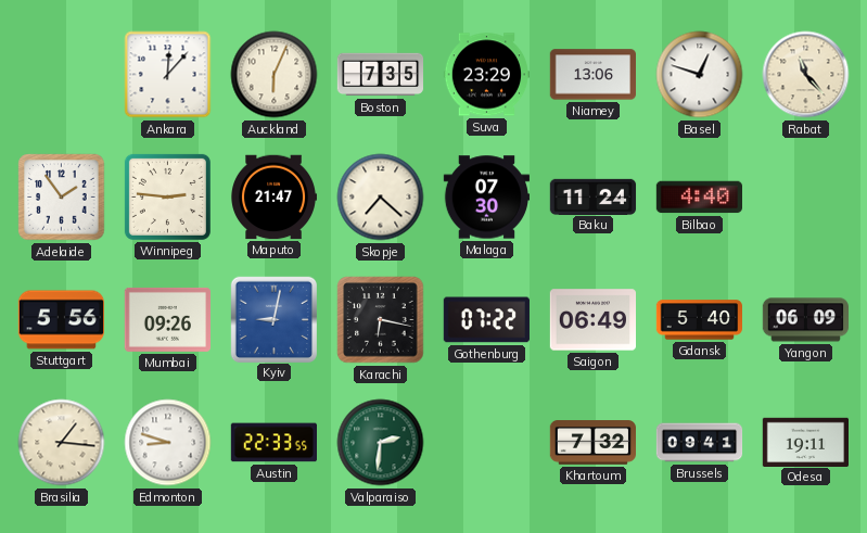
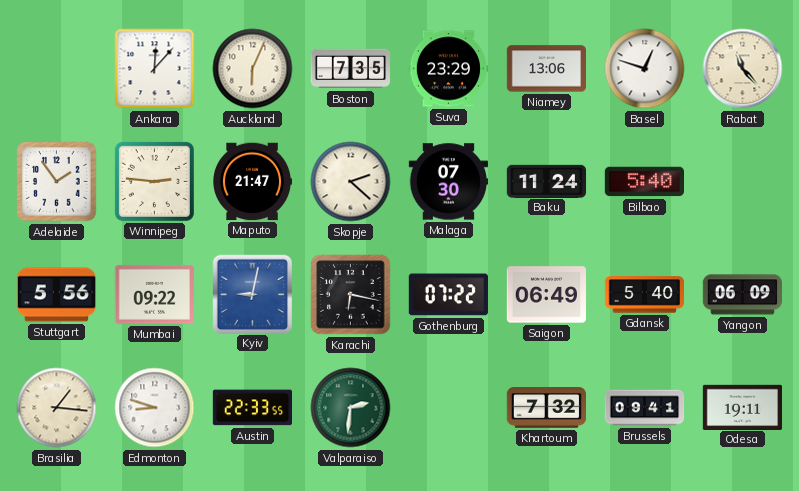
Skopje: 7:22 -> 2:22 (351, 182)
Bilbao: 4:40 -> 5:40 (644, 182)
Mumbai: 09:26 -> 09:22 (154, 294)
